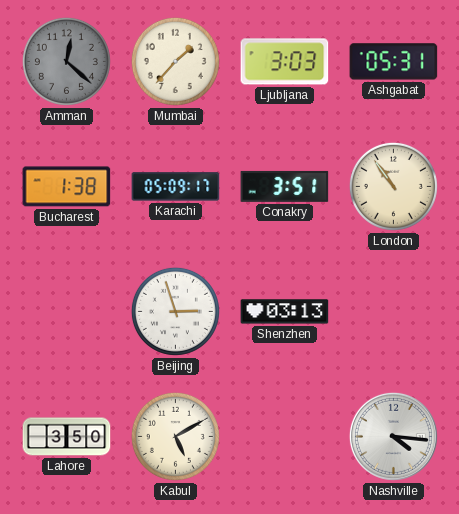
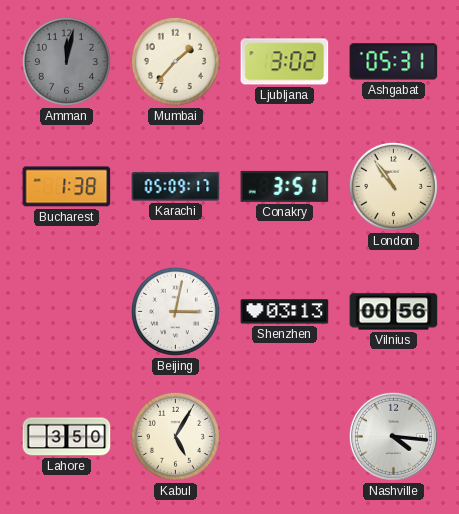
Amman: 12:22 -> 12:02 (66, 61)
Ljubljana: 3:03 -> 3:02 (285, 62)
Beijing: 2:57 -> 3:02 (175, 311)
Vilnius: none -> 00:56 (394, 312)
Kabul: 5:10 -> 5:05 (175, 436)
